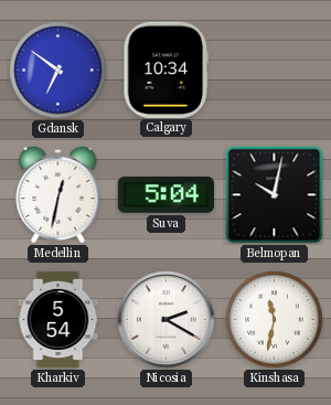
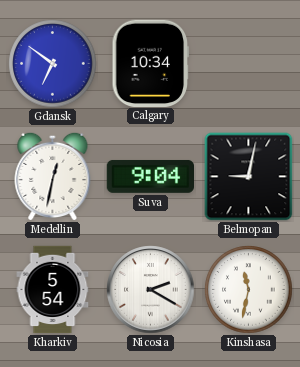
Suva: 5:04 -> 9:04 (150, 176)
Belmopan: 10:02 -> 9:02 (249, 177)
